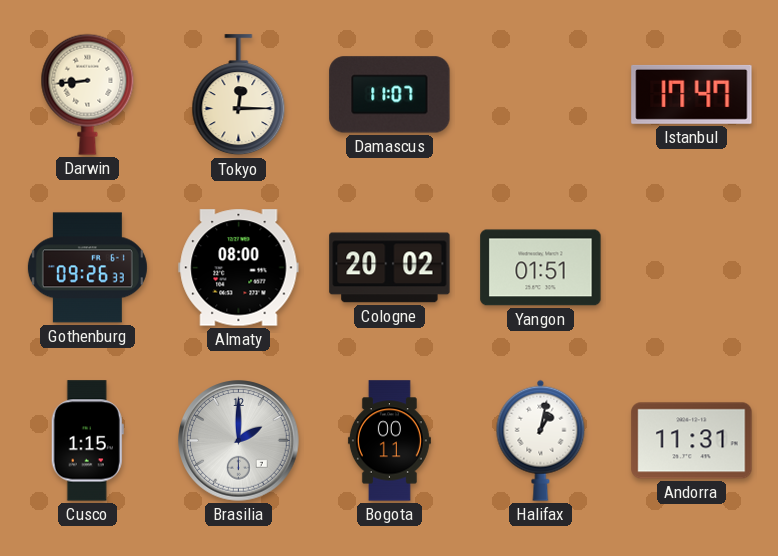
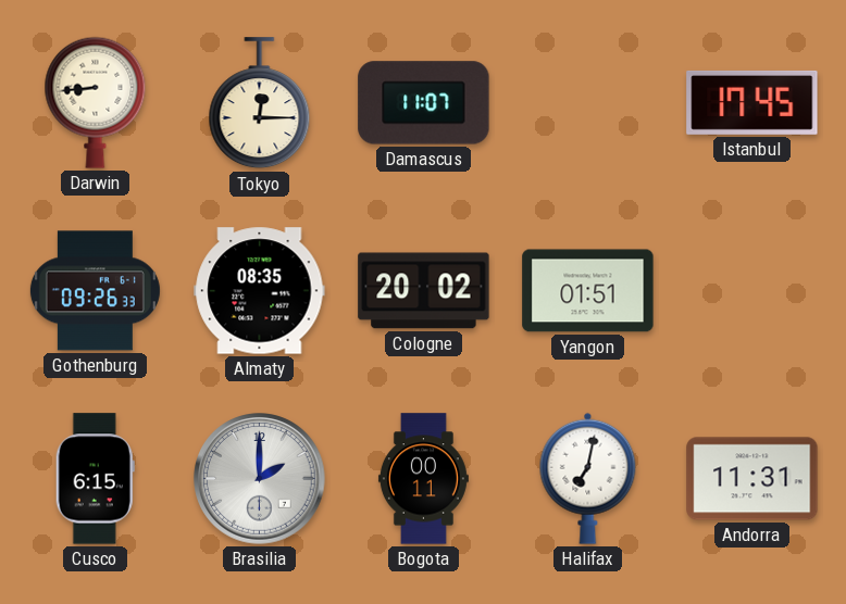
Istanbul: 17:47 -> 17:45 (752, 102)
Almaty: 08:00 -> 08:35 (260, 291)
Cusco: 1:15 -> 6:15 (95, 479)
Halifax: 1:02 -> 7:02 (588, 478)
